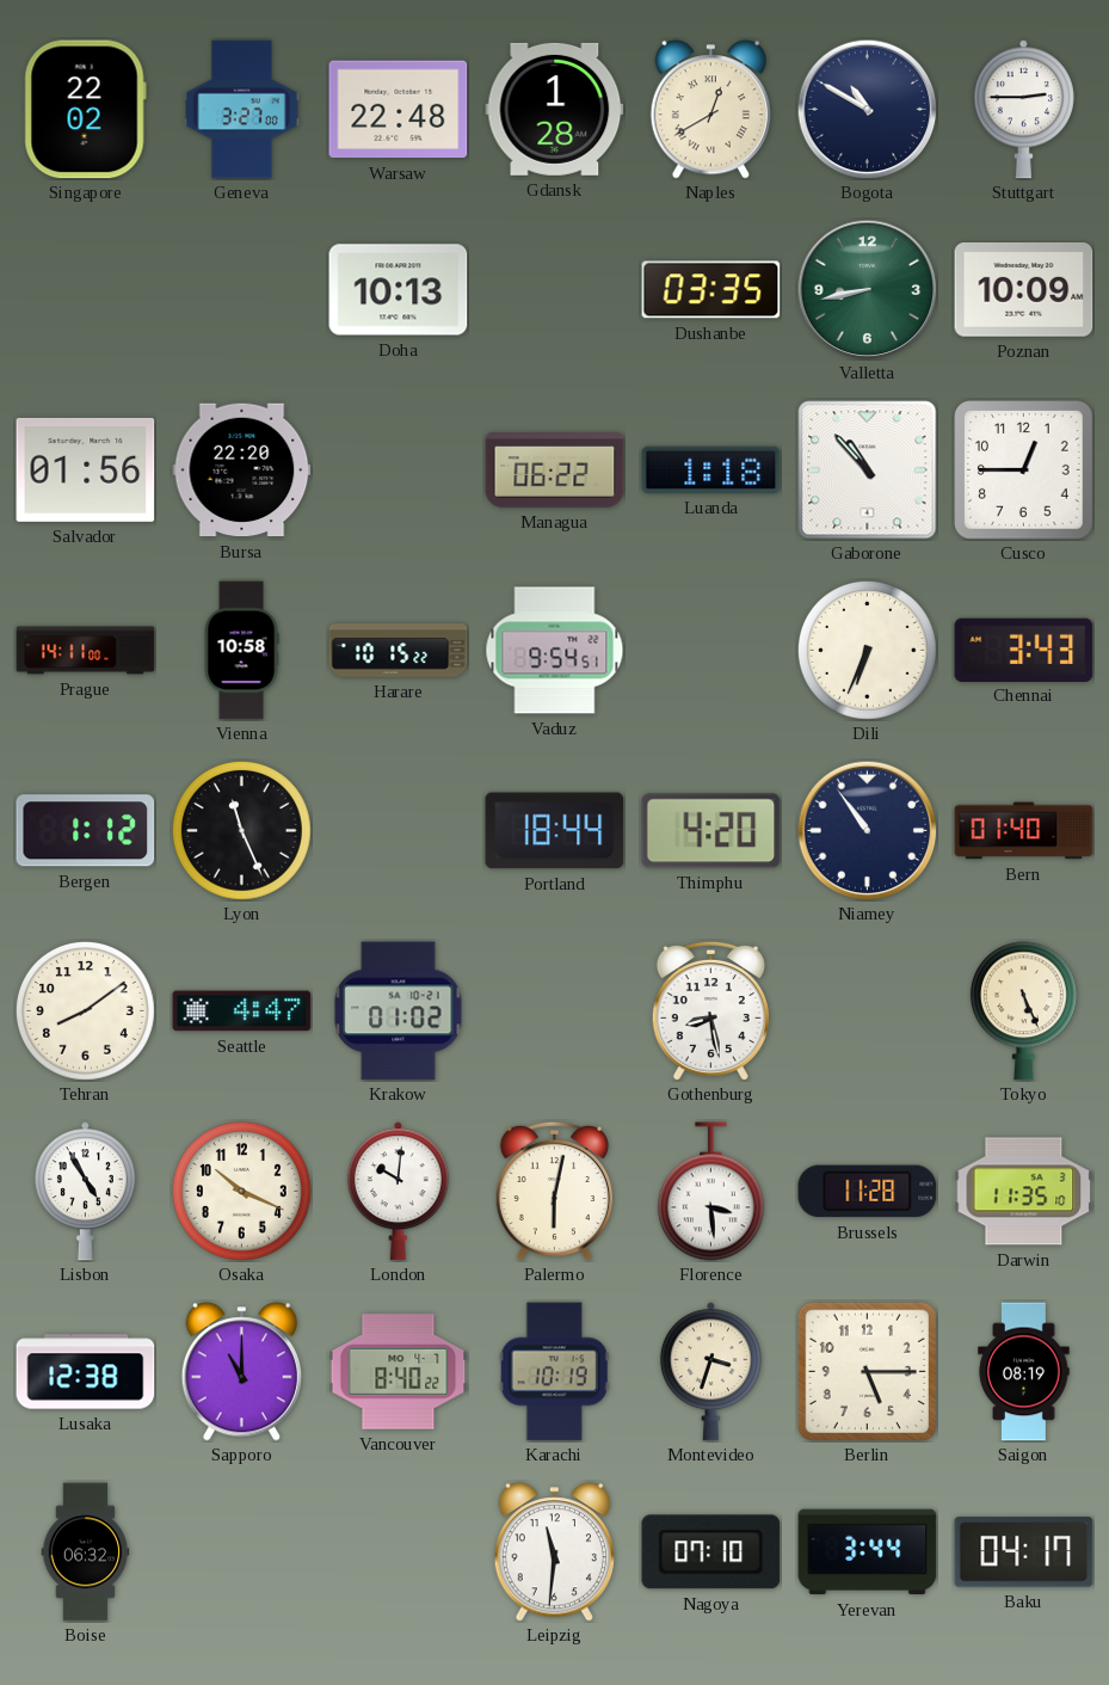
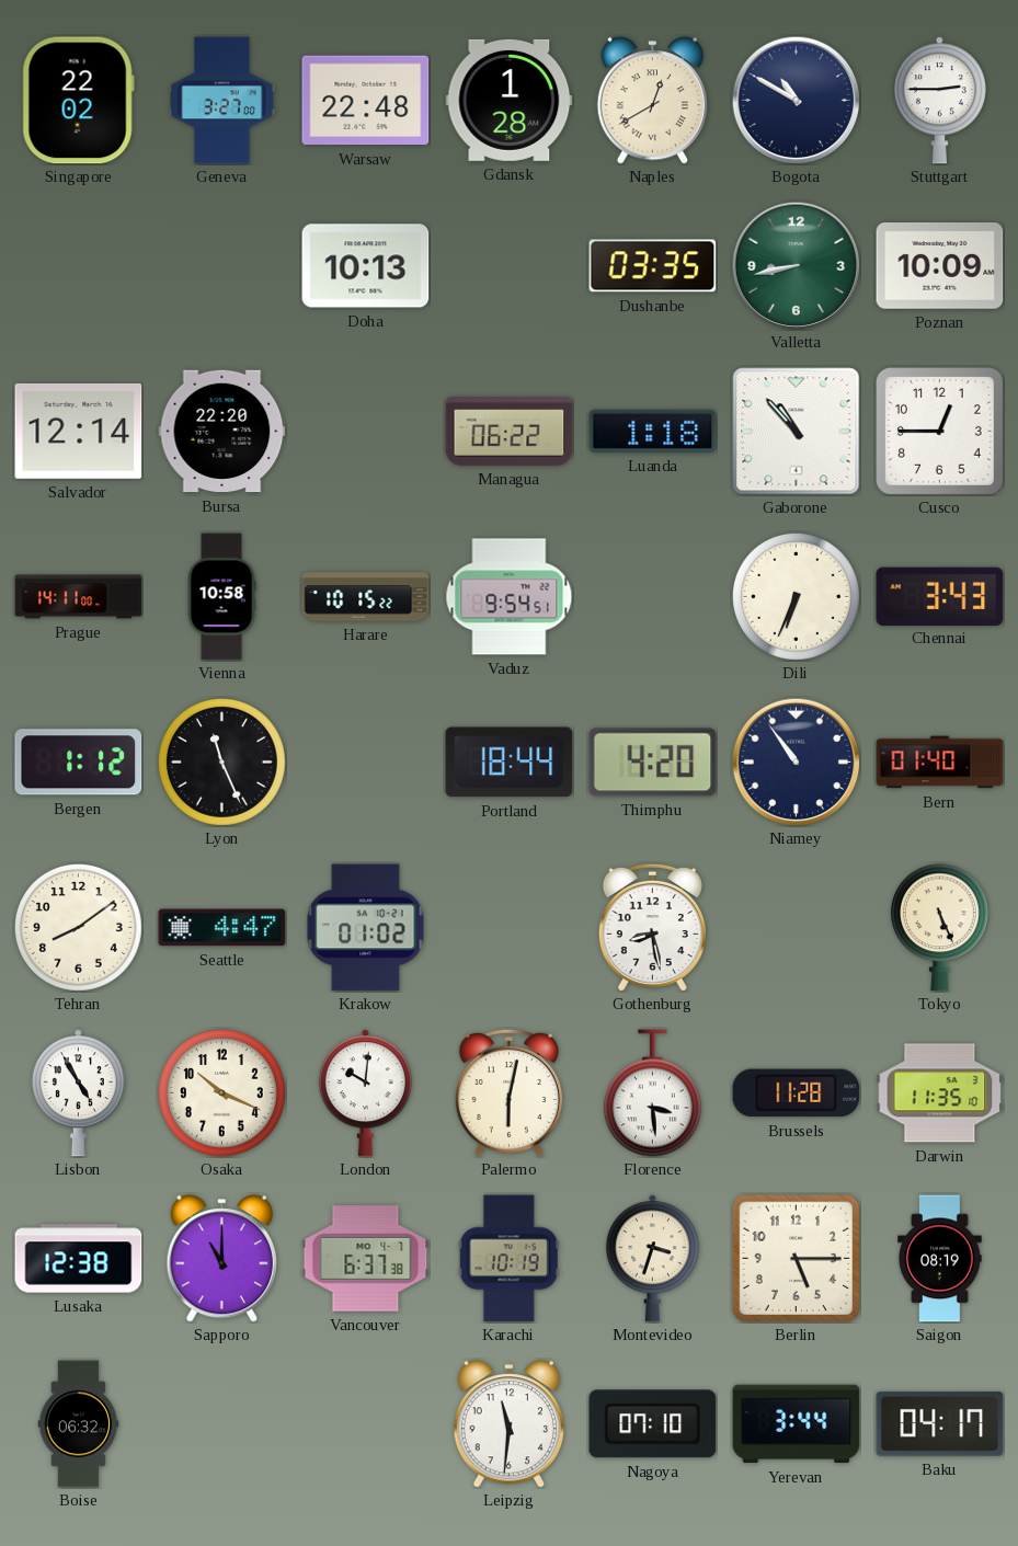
Salvador: 01:56 -> 12:14 (79, 431)
Vancouver: 8:40 -> 6:37 (366, 1259)
